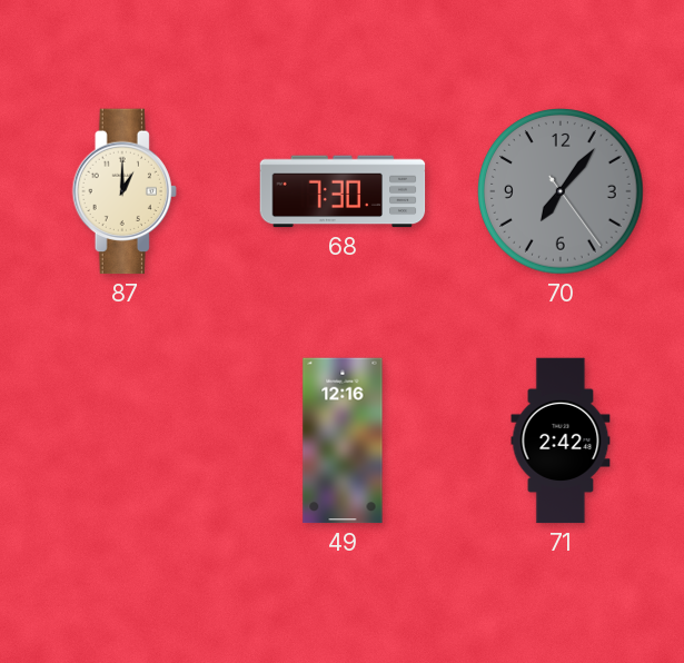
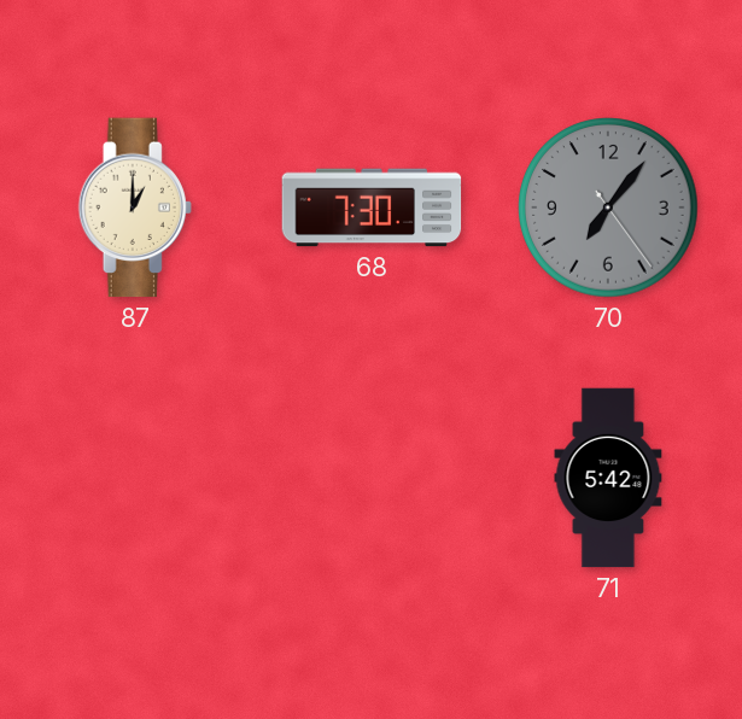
49: 12:16 -> none (343, 441)
71: 2:42 -> 5:42 (608, 478)
